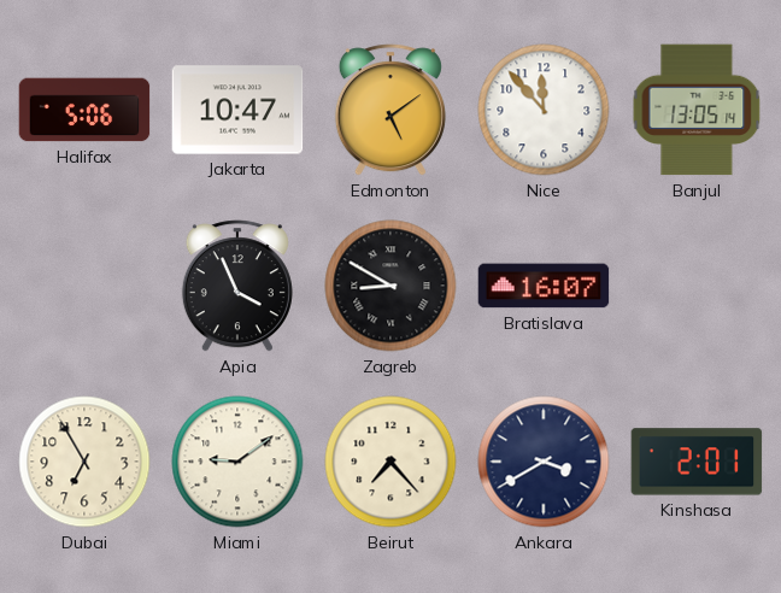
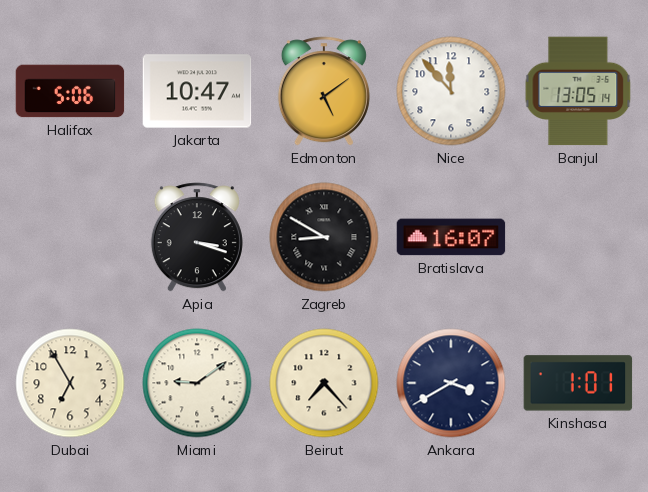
Apia: 3:56 -> 3:18 (197, 237)
Kinshasa: 2:01 -> 1:01 (578, 383)
